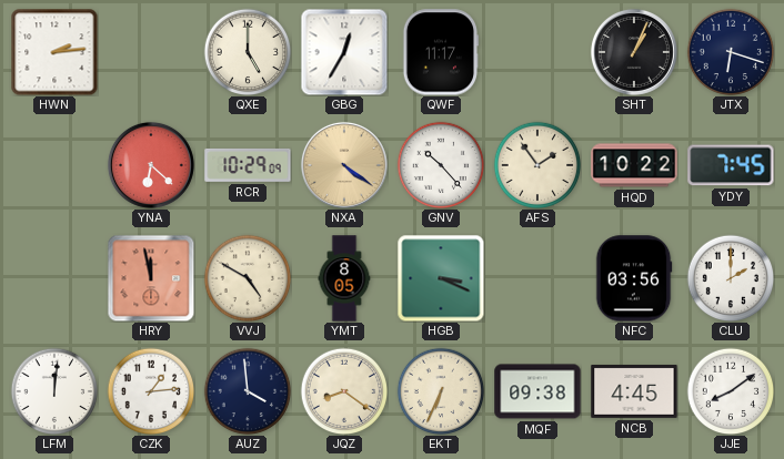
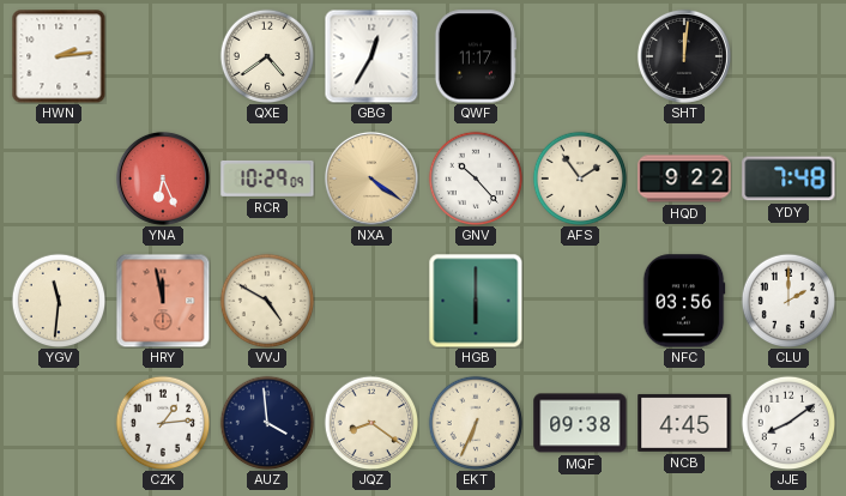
QXE: 5:00 -> 4:39 (267, 56)
SHT: 1:04 -> 12:01 (684, 56)
JTX: 6:18 -> none (731, 52)
YNA: 6:22 -> 6:26 (163, 179)
HQD: 10:22 -> 9:22 (684, 179)
YDY: 7:45 -> 7:48 (788, 179)
YGV: none -> 11:31 (59, 301)
YMT: 8:05 -> none (344, 278)
HGB: 3:19 -> 6:00 (476, 301)
LFM: 12:01 -> none (54, 391)
